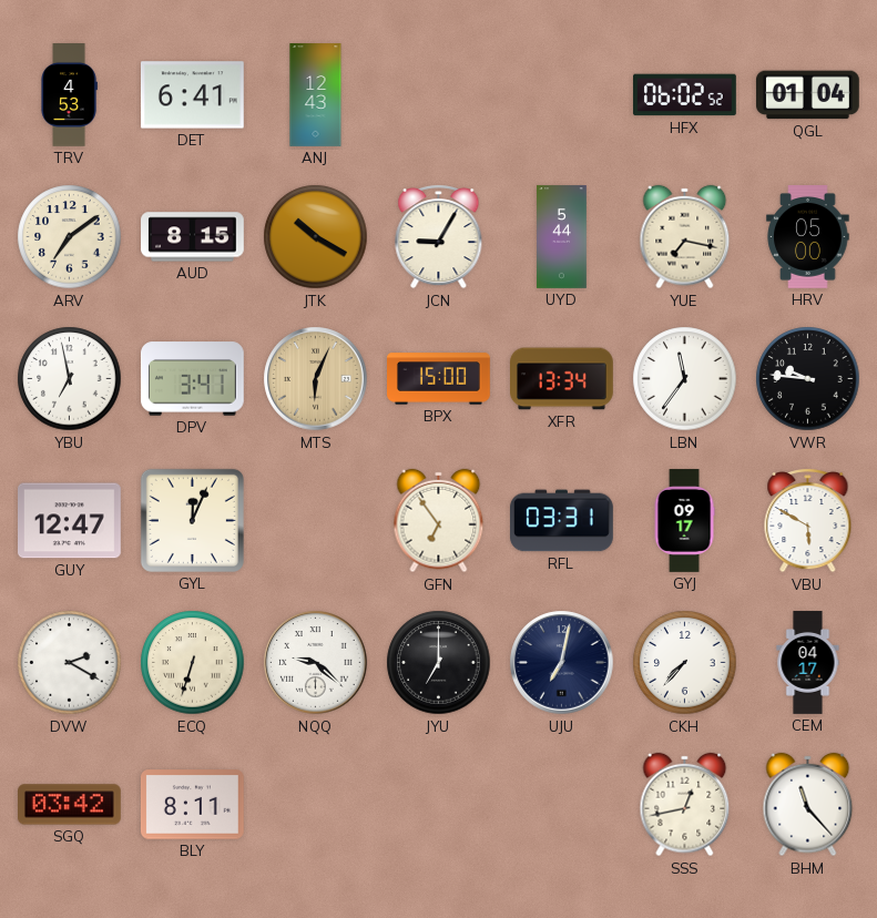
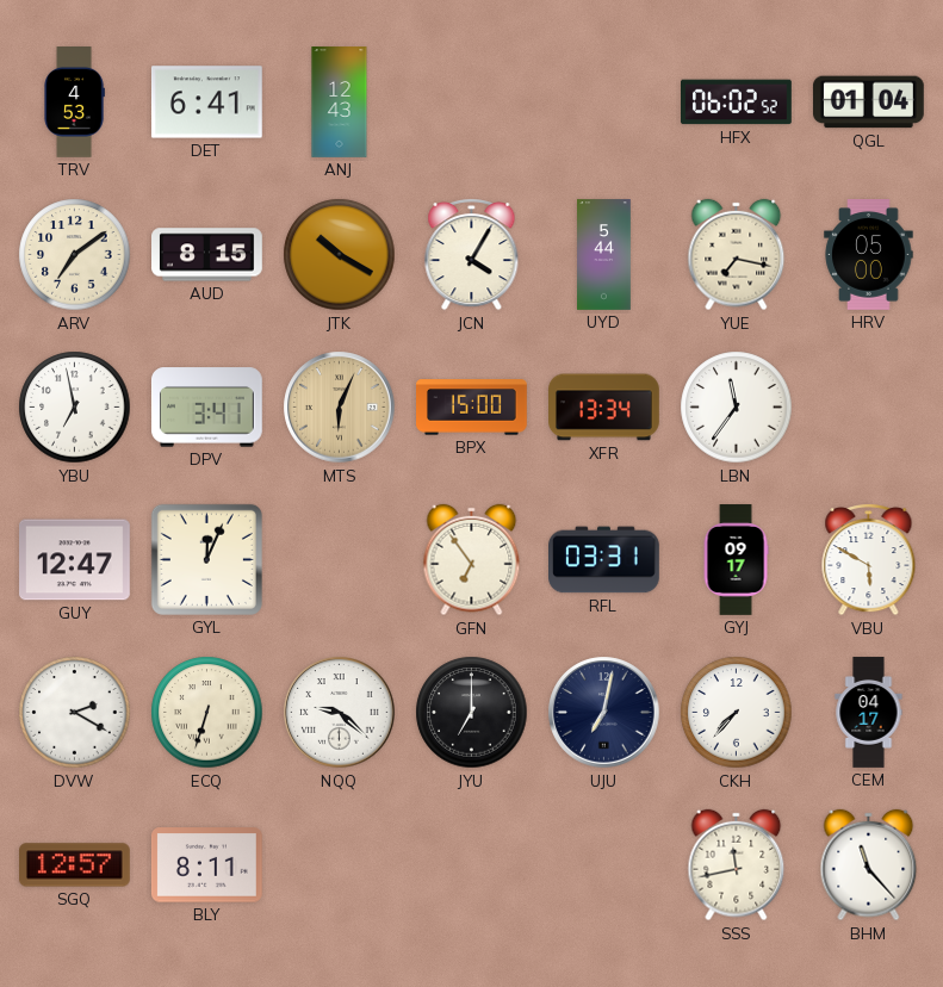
JCN: 9:05 -> 4:05 (472, 255)
VWR: 9:46 -> none (808, 379)
SGQ: 03:42 -> 12:57 (75, 865)
SSS: 12:43 -> 11:43 (737, 865)
